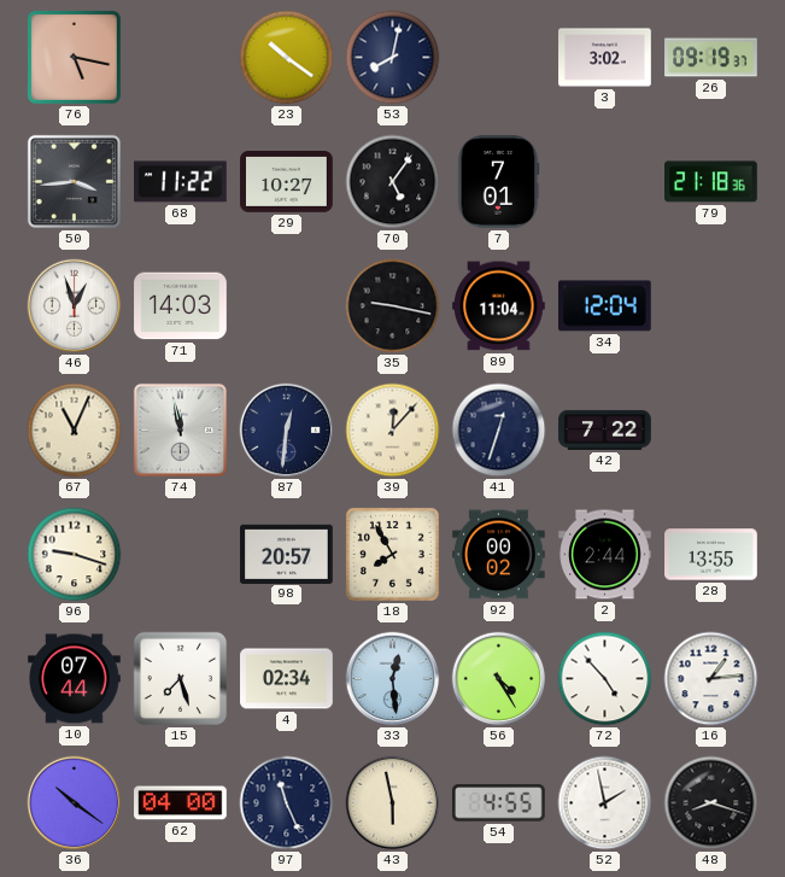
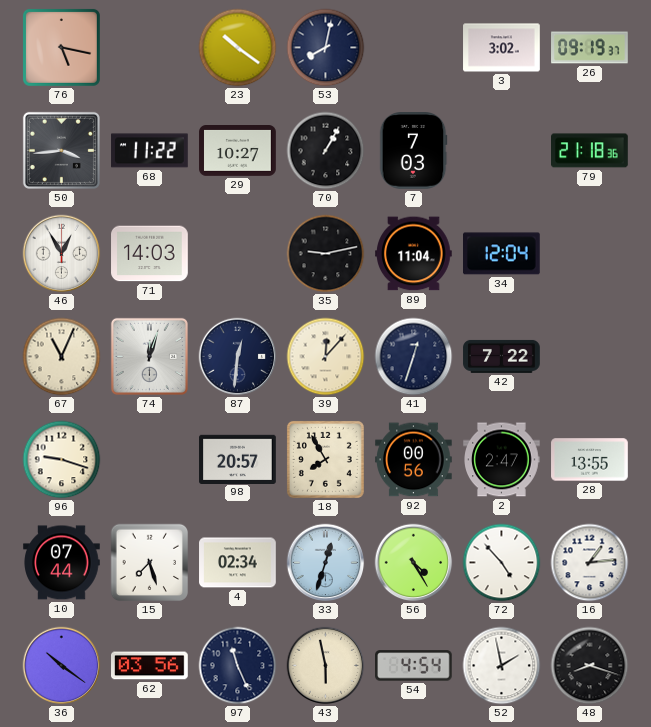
70: 5:06 -> 1:05 (326, 151)
7: 7:01 -> 7:03 (413, 151)
46: 12:57 -> 12:55 (62, 254)
35: 9:17 -> 9:13 (326, 254)
74: 11:58 -> 12:03 (149, 356)
92: 00:02 -> 00:56 (414, 460)
2: 2:44 -> 2:47 (502, 460)
33: 12:29 -> 12:33 (326, 563)
62: 04:00 -> 03:56 (150, 666)
54: 4:55 -> 4:54 (414, 666)
